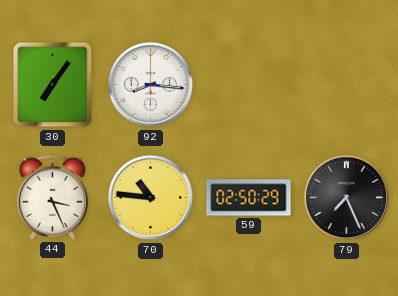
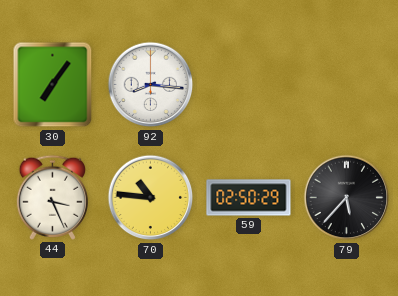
79: 7:26 -> 5:37 (347, 198)
